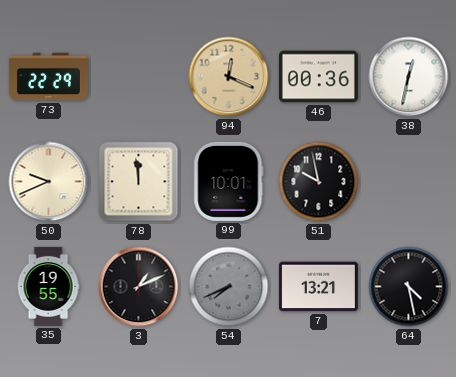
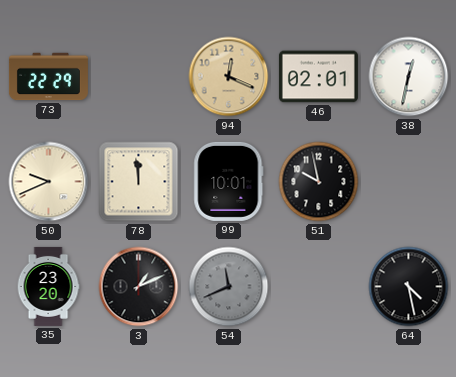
46: 00:36 -> 02:01 (318, 77)
35: 19:55 -> 23:20 (48, 286)
54: 7:41 -> 11:41 (229, 287)
7: 13:21 -> none (318, 287)
